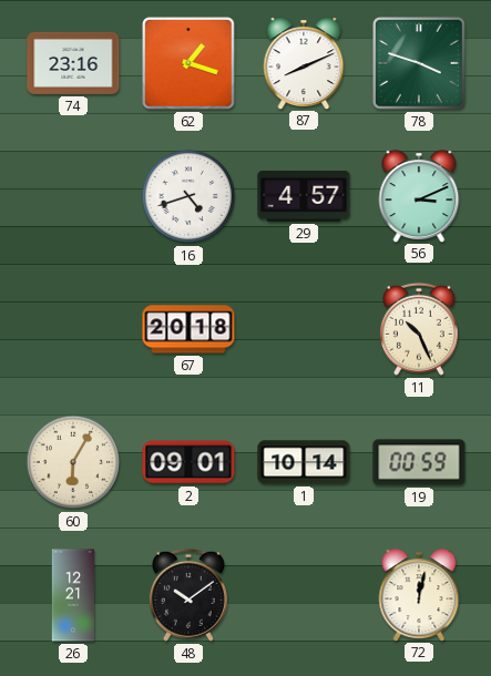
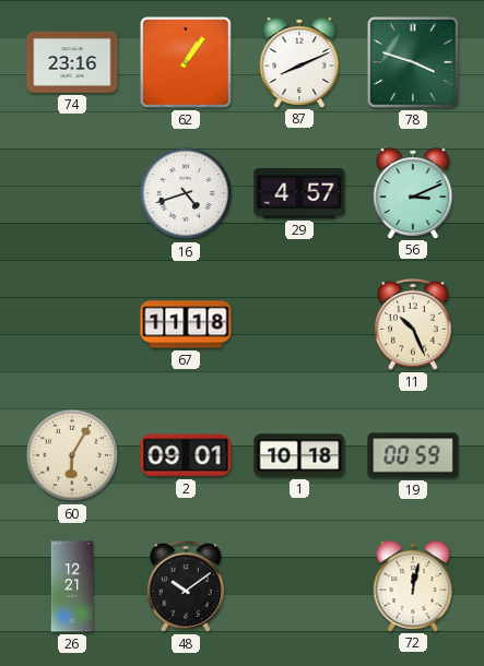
62: 1:18 -> 1:06 (187, 63)
67: 20:18 -> 11:18 (186, 324)
1: 10:14 -> 10:18 (299, 455)
